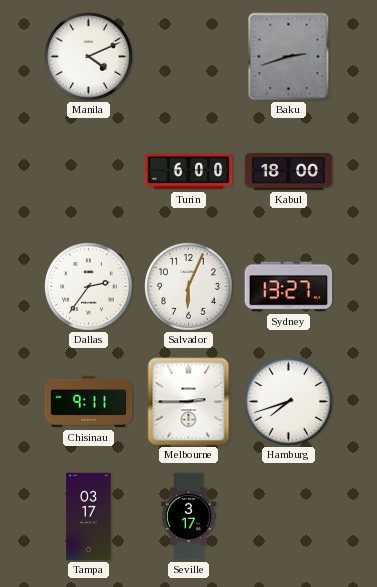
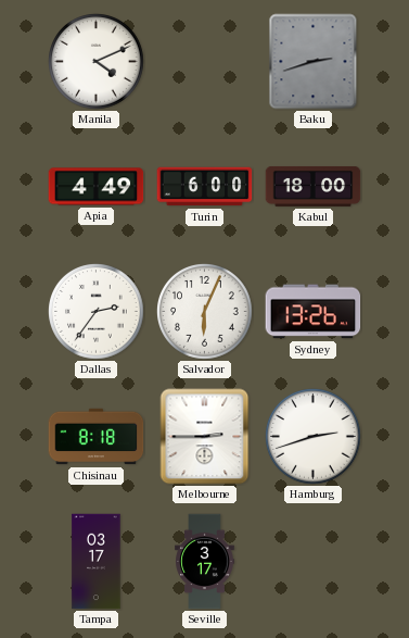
Apia: none -> 4:49 (97, 187)
Sydney: 13:27 -> 13:26 (314, 312)
Chisinau: 9:11 -> 8:18 (97, 437)
Hamburg: 7:42 -> 2:42 (314, 437)
